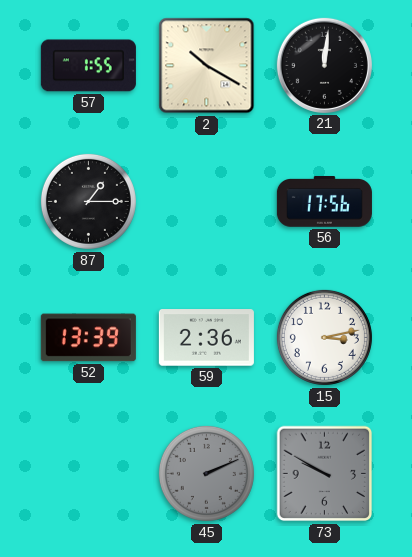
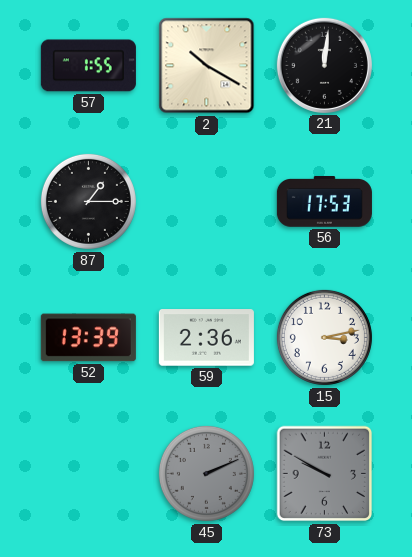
56: 17:56 -> 17:53 (324, 202)
